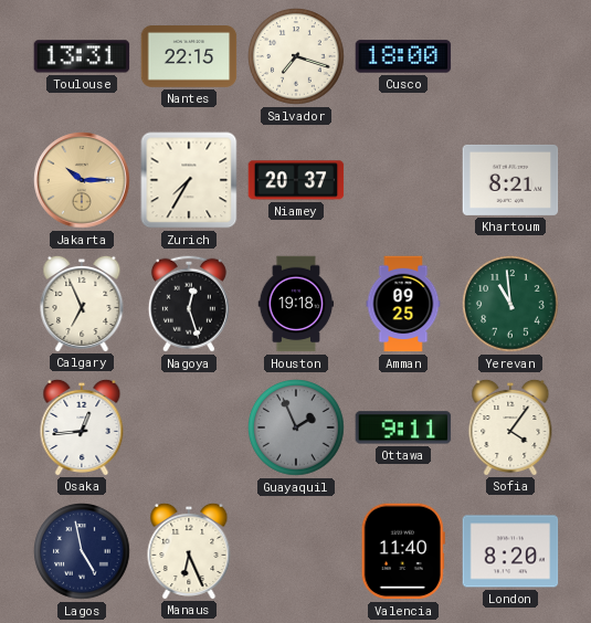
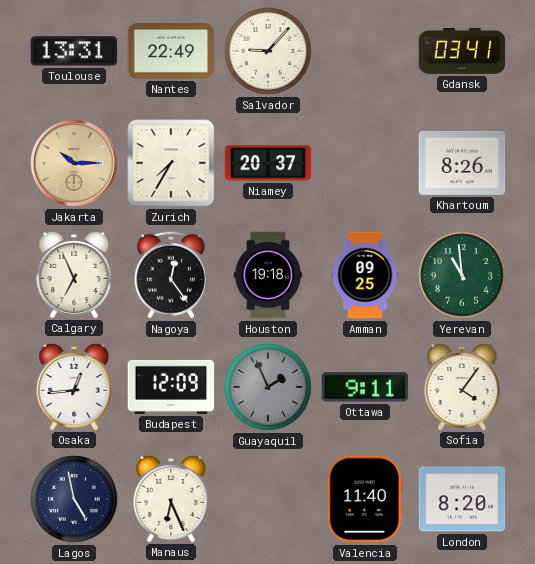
Nantes: 22:15 -> 22:49 (171, 52)
Salvador: 7:18 -> 9:07 (268, 51)
Cusco: 18:00 -> none (403, 56)
Gdansk: none -> 03:41 (462, 51)
Khartoum: 8:21 -> 8:26 (462, 163)
Nagoya: 12:27 -> 12:24 (171, 275)
Budapest: none -> 12:09 (171, 387)
